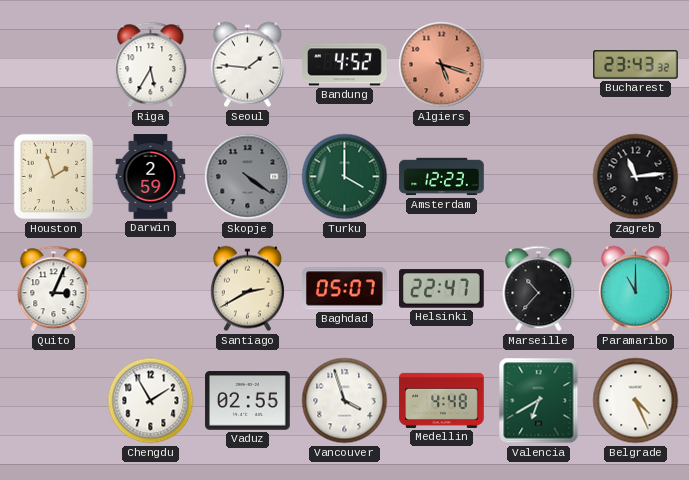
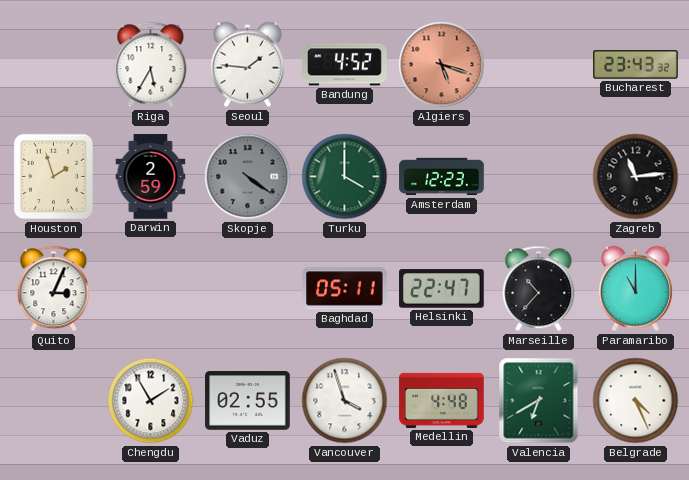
Santiago: 2:40 -> none (247, 289)
Baghdad: 05:07 -> 05:11 (345, 289)
